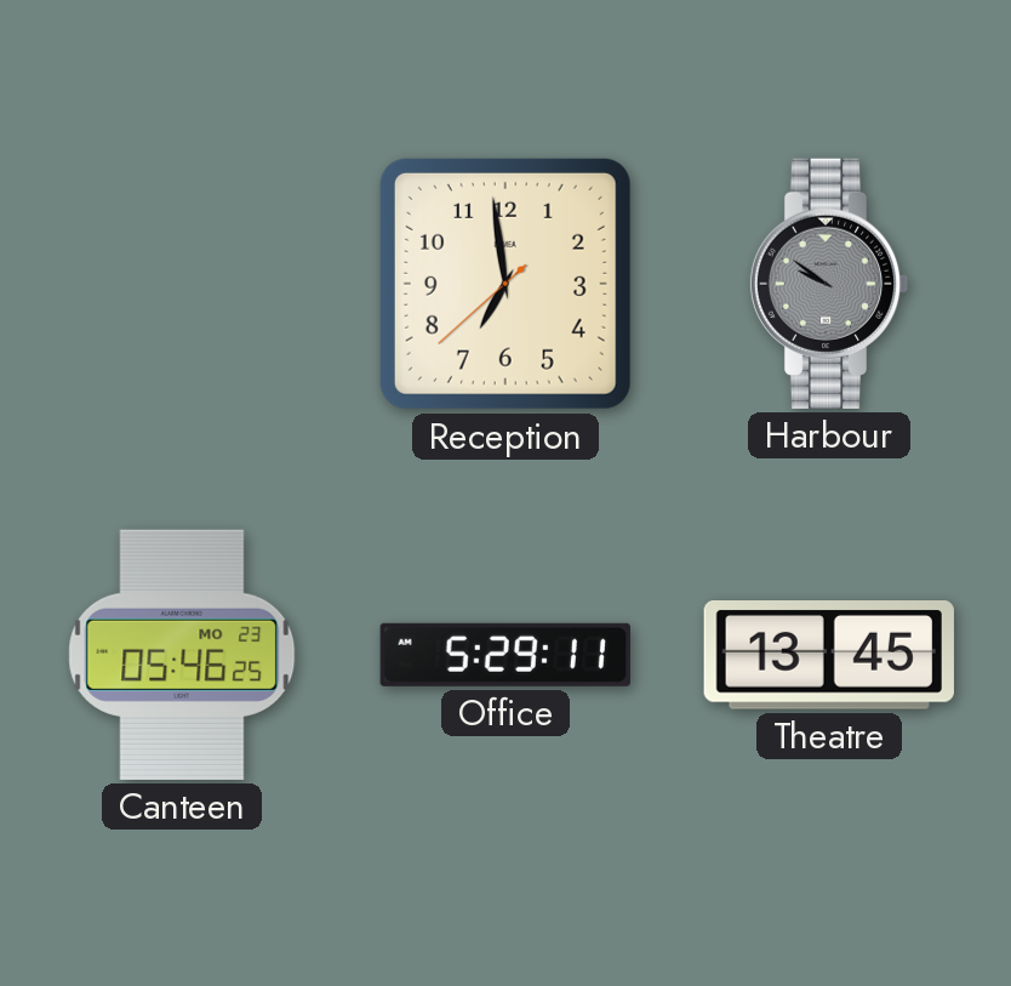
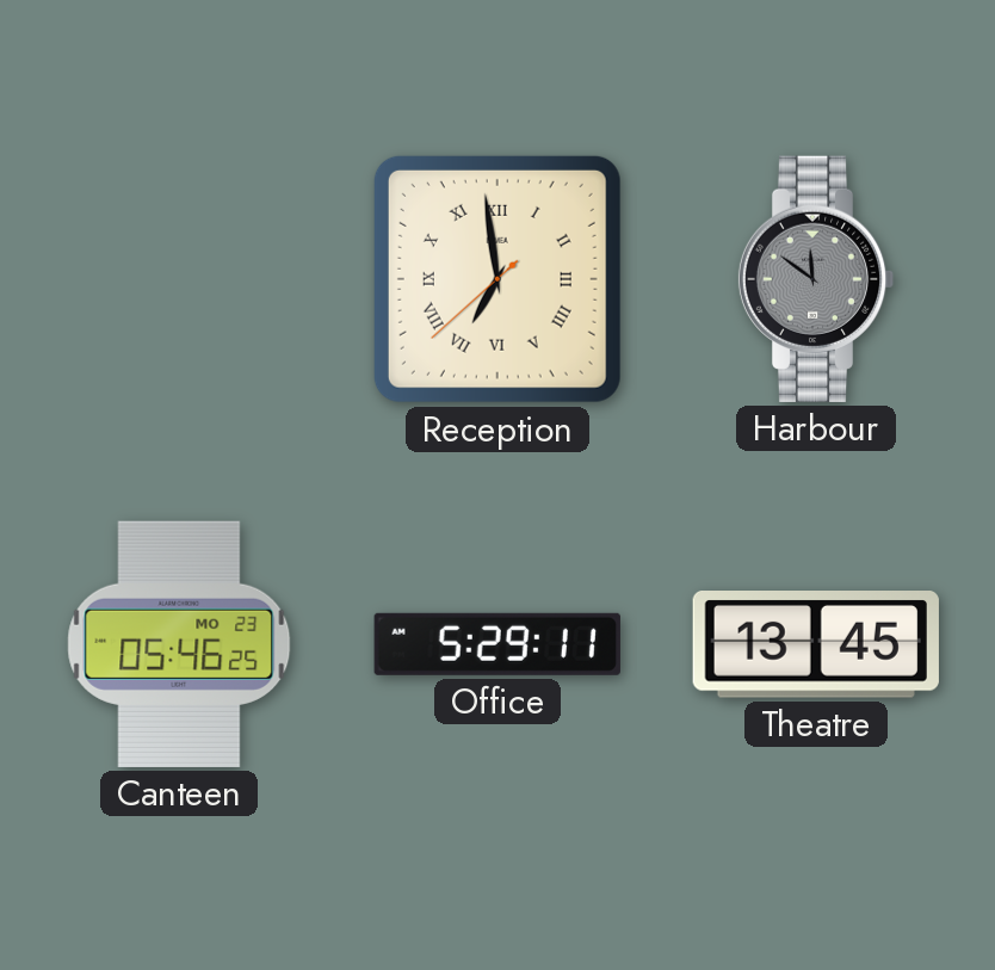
Reception numerals: Arabic -> Roman (497, 279)
Harbour: 9:51 -> 11:51 (816, 279)
